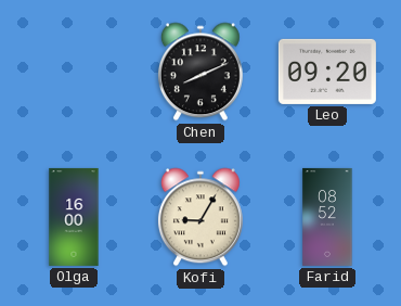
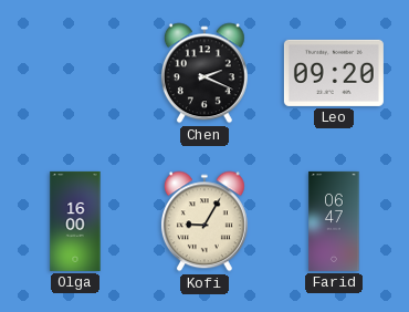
Chen: 8:11 -> 2:19 (204, 73)
Farid: 08:52 -> 06:47 (334, 221)
